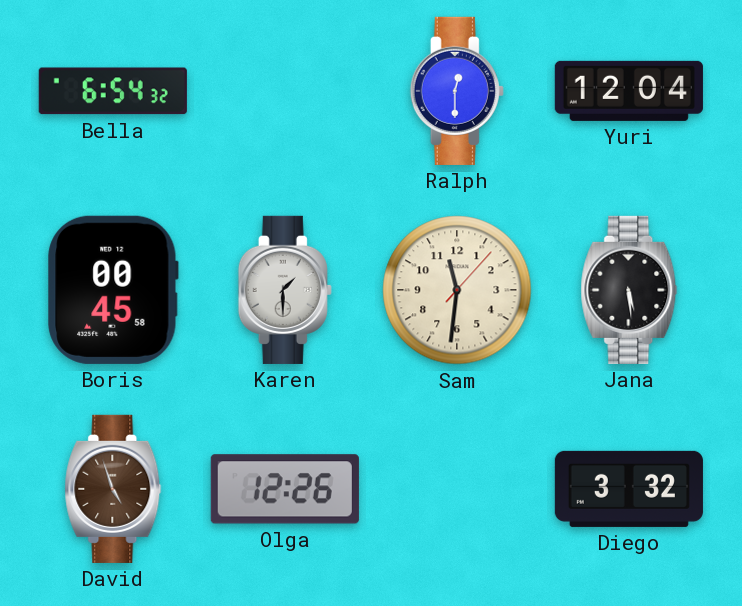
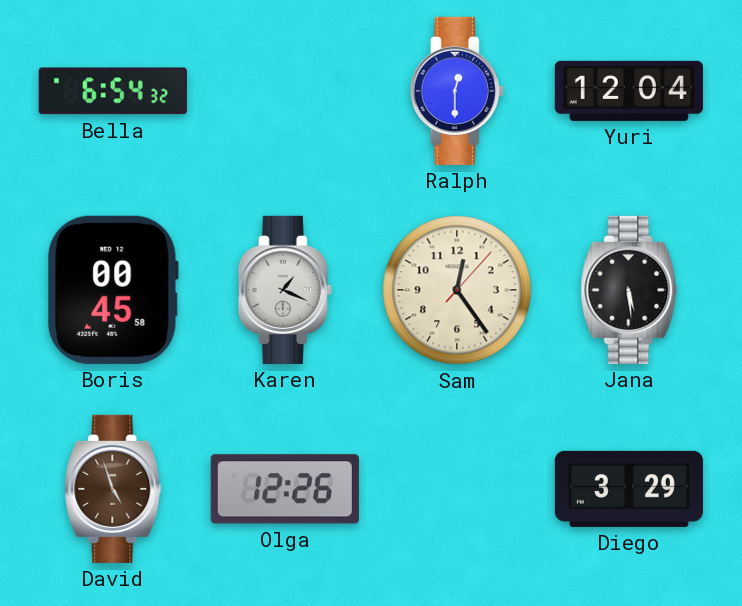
Karen: 1:30 -> 1:19 (285, 290)
Sam: 11:31 -> 12:24 (457, 290)
Diego: 3:32 -> 3:29 (629, 489)
